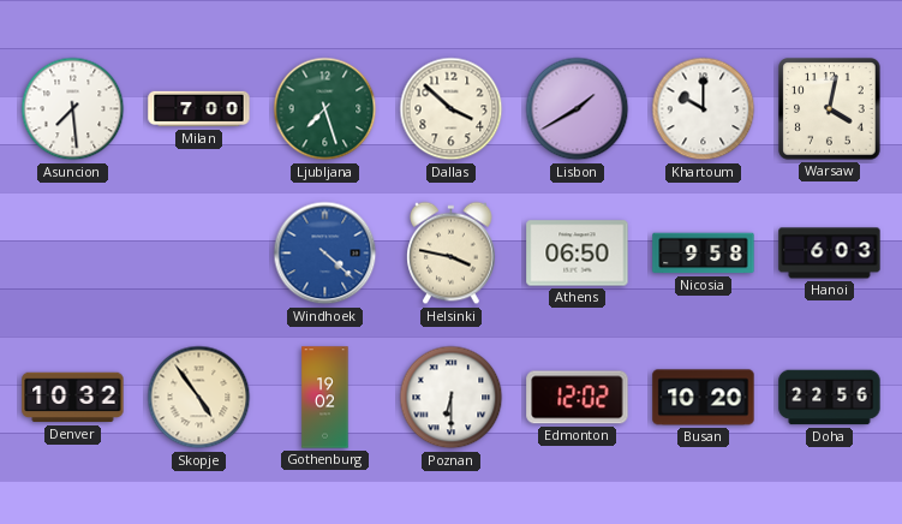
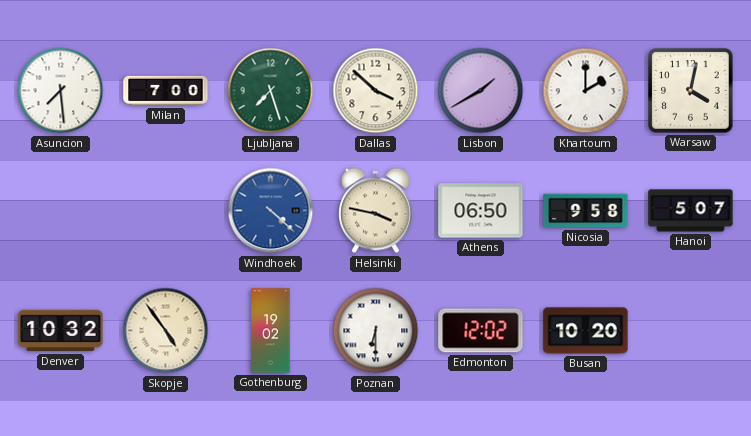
Khartoum: 10:00 -> 2:00 (586, 91)
Hanoi: 6:03 -> 5:07 (691, 211)
Doha: 22:56 -> none (830, 398)
